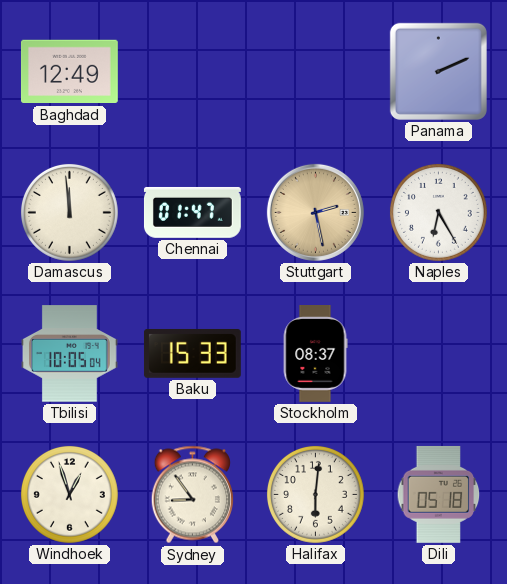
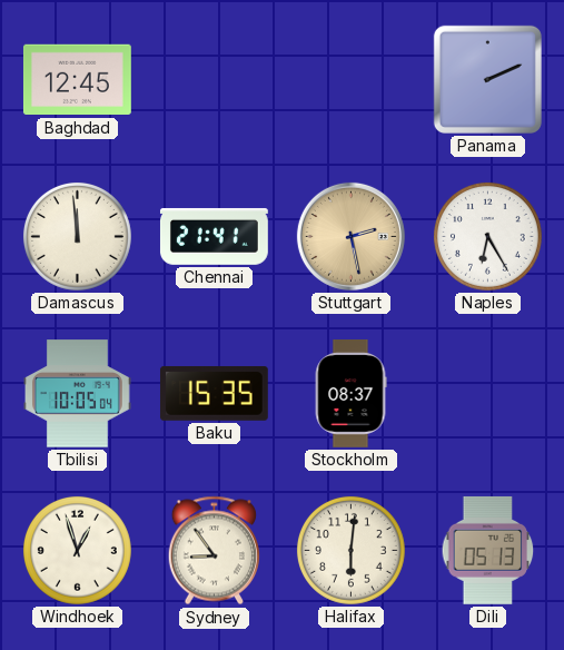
Baghdad: 12:49 -> 12:45 (77, 80)
Chennai: 01:47 -> 21:41 (214, 236)
Baku: 15:33 -> 15:35 (214, 393)
Dili: 05:18 -> 05:13 (488, 550)
